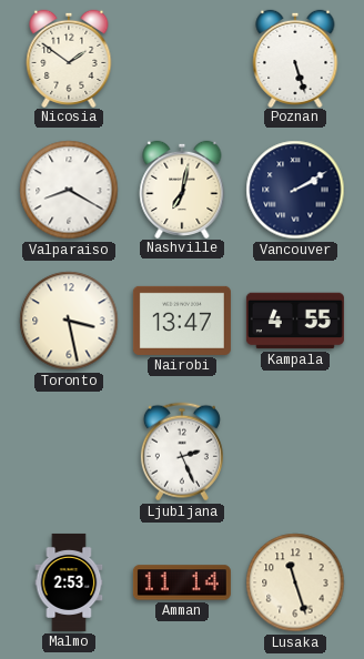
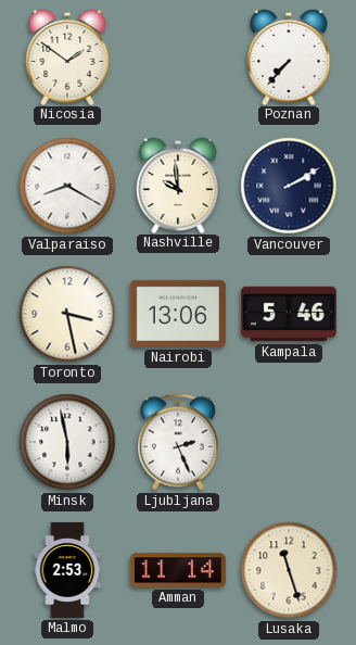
Poznan: 5:27 -> 7:37 (289, 56)
Nashville: 7:02 -> 9:59 (178, 185)
Nairobi: 13:47 -> 13:06 (178, 314)
Kampala: 4:55 -> 5:46 (289, 314)
Minsk: none -> 5:58 (67, 442)
